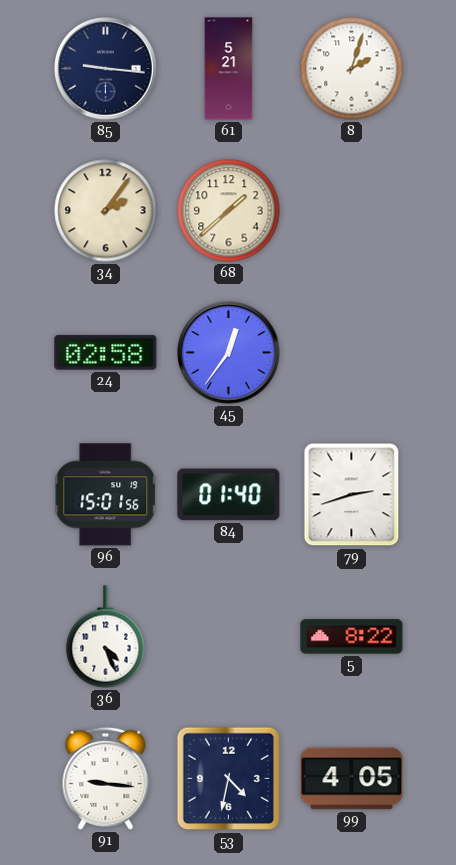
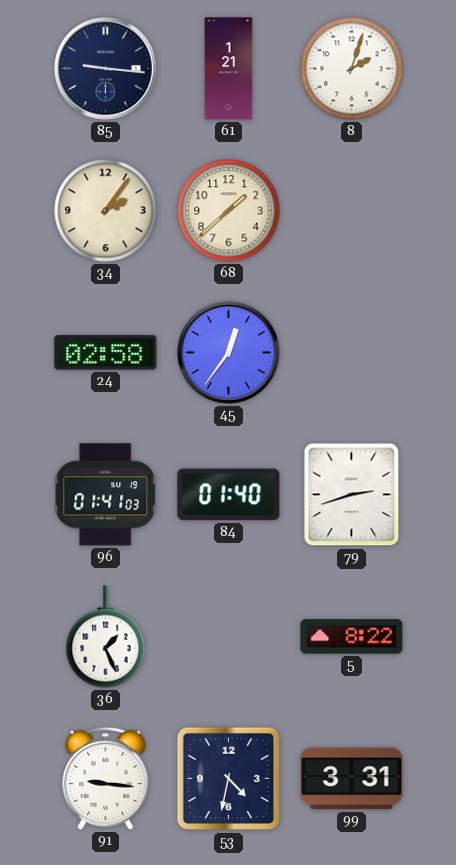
61: 5:21 -> 1:21 (229, 69)
96: 15:01 -> 01:41 (106, 495)
36: 4:26 -> 1:26 (106, 637)
99: 4:05 -> 3:31 (352, 779)
